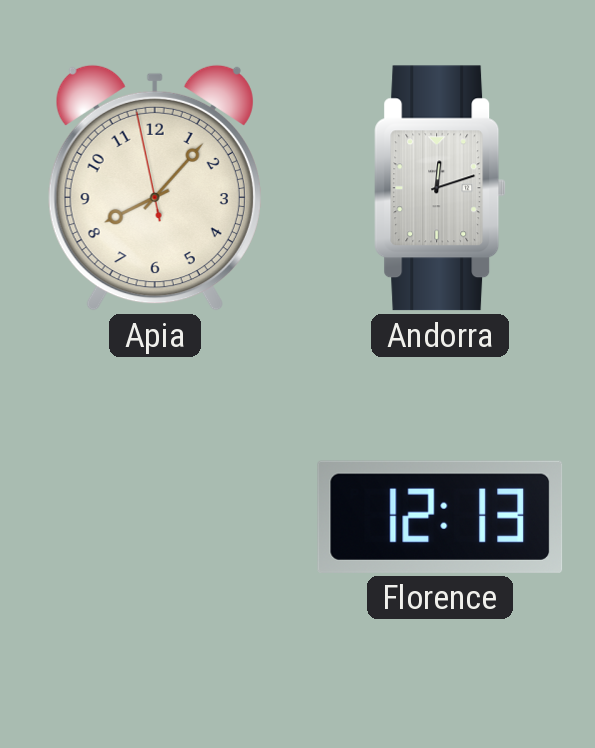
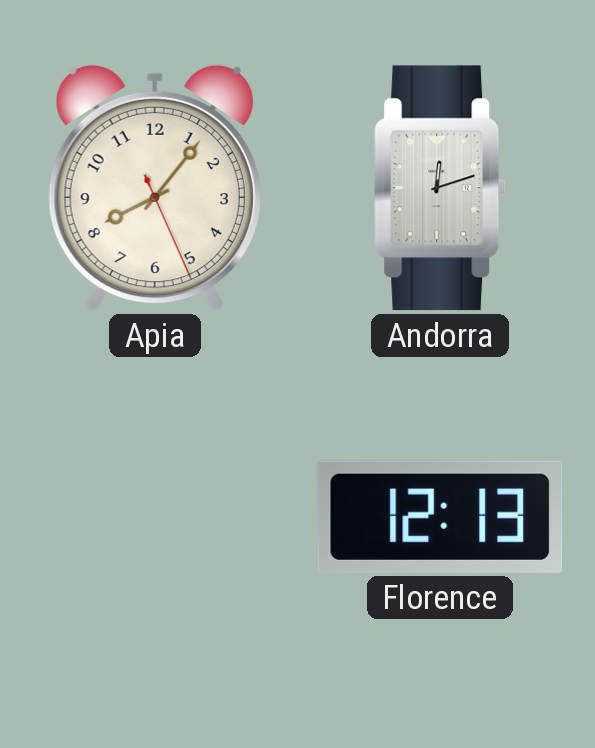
Apia: 8:06:58 -> 8:06:26 (155, 188)
